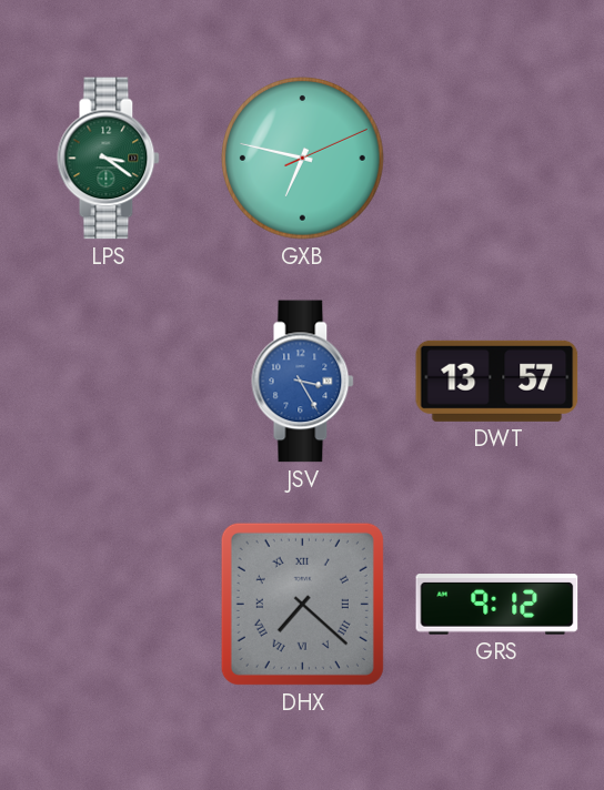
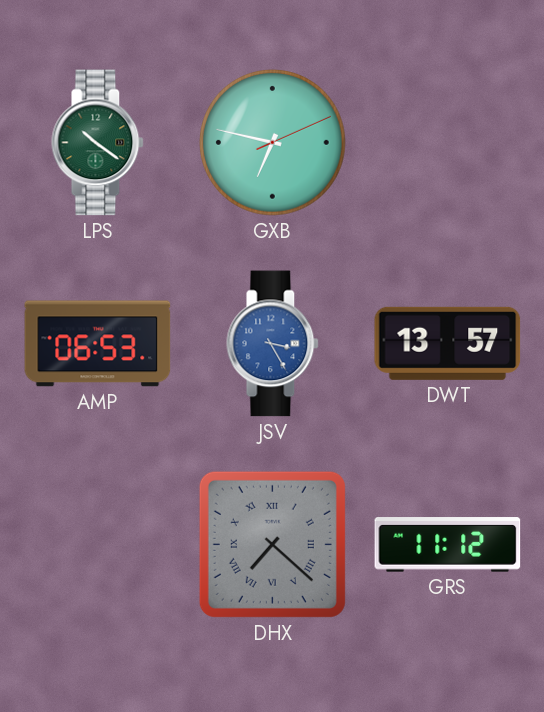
LPS: 3:21 -> 10:21 (98, 143)
AMP: none -> 06:53 (98, 344)
GRS: 9:12 -> 11:12 (448, 545)
